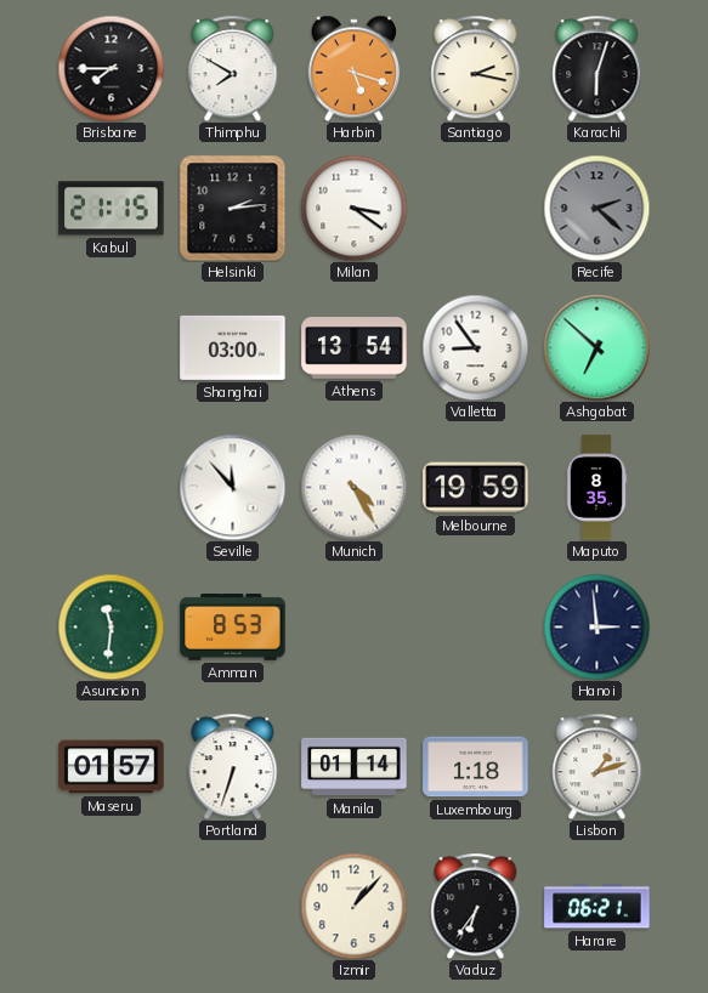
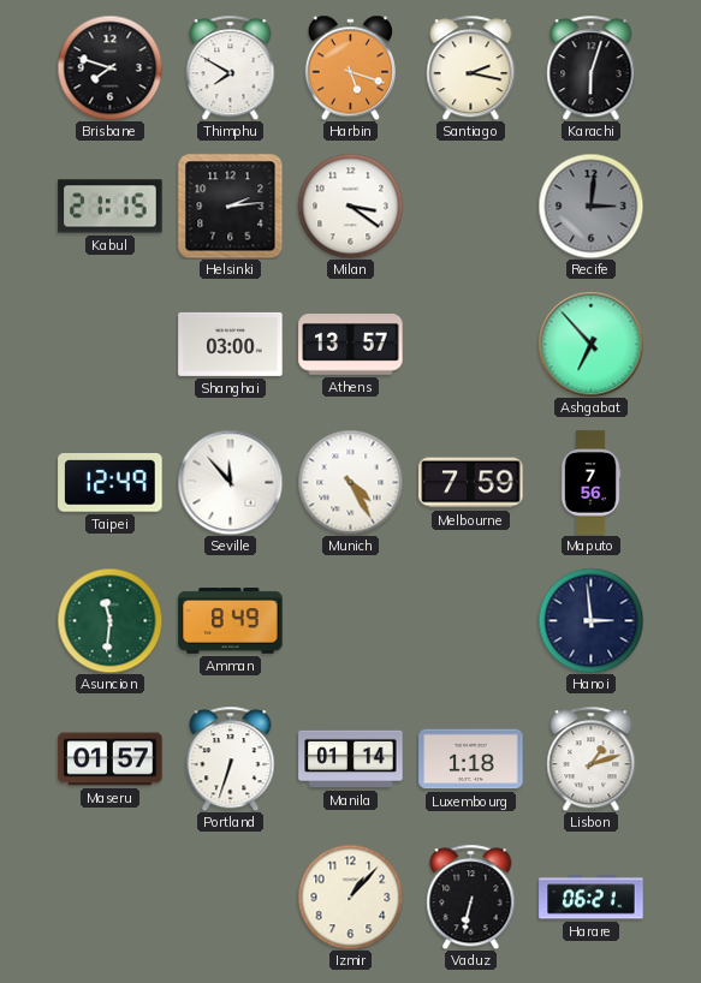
Brisbane: 7:45 -> 7:48 (109, 67)
Recife: 2:22 -> 3:01 (590, 205)
Athens: 13:54 -> 13:57 (351, 345)
Valletta: 8:54 -> none (475, 347)
Ashgabat: 6:52 -> 6:53 (590, 344)
Taipei: none -> 12:49 (111, 483)
Melbourne: 19:59 -> 7:59 (471, 483)
Maputo: 8:35 -> 7:56 (590, 483)
Amman: 8:53 -> 8:49 (231, 621)
Vaduz: 6:36 -> 6:32 (471, 896)
